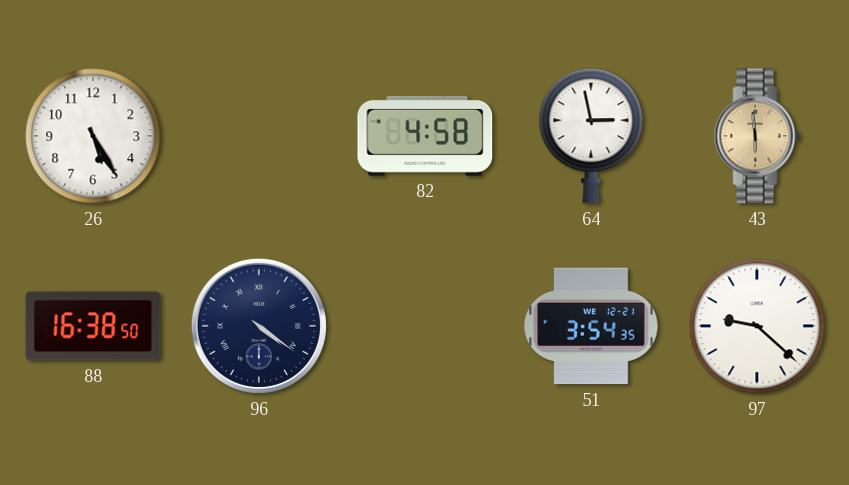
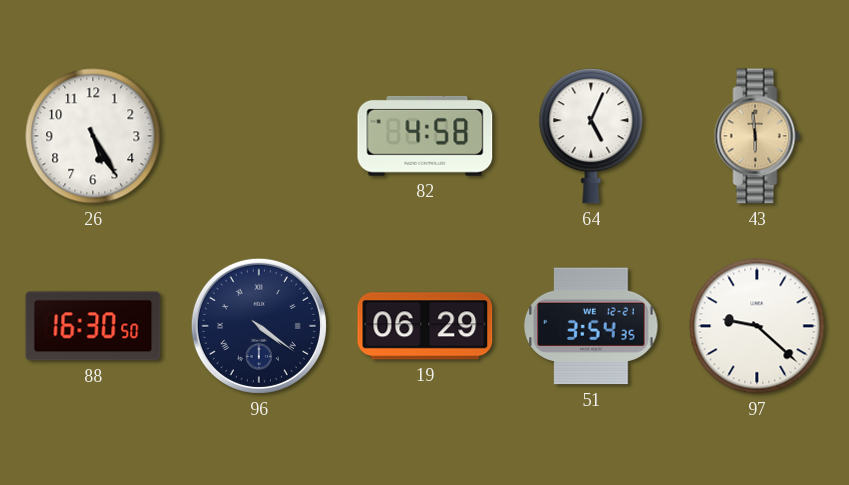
64: 2:58 -> 5:04 (591, 136)
88: 16:38 -> 16:30 (93, 326)
19: none -> 06:29 (425, 326)
